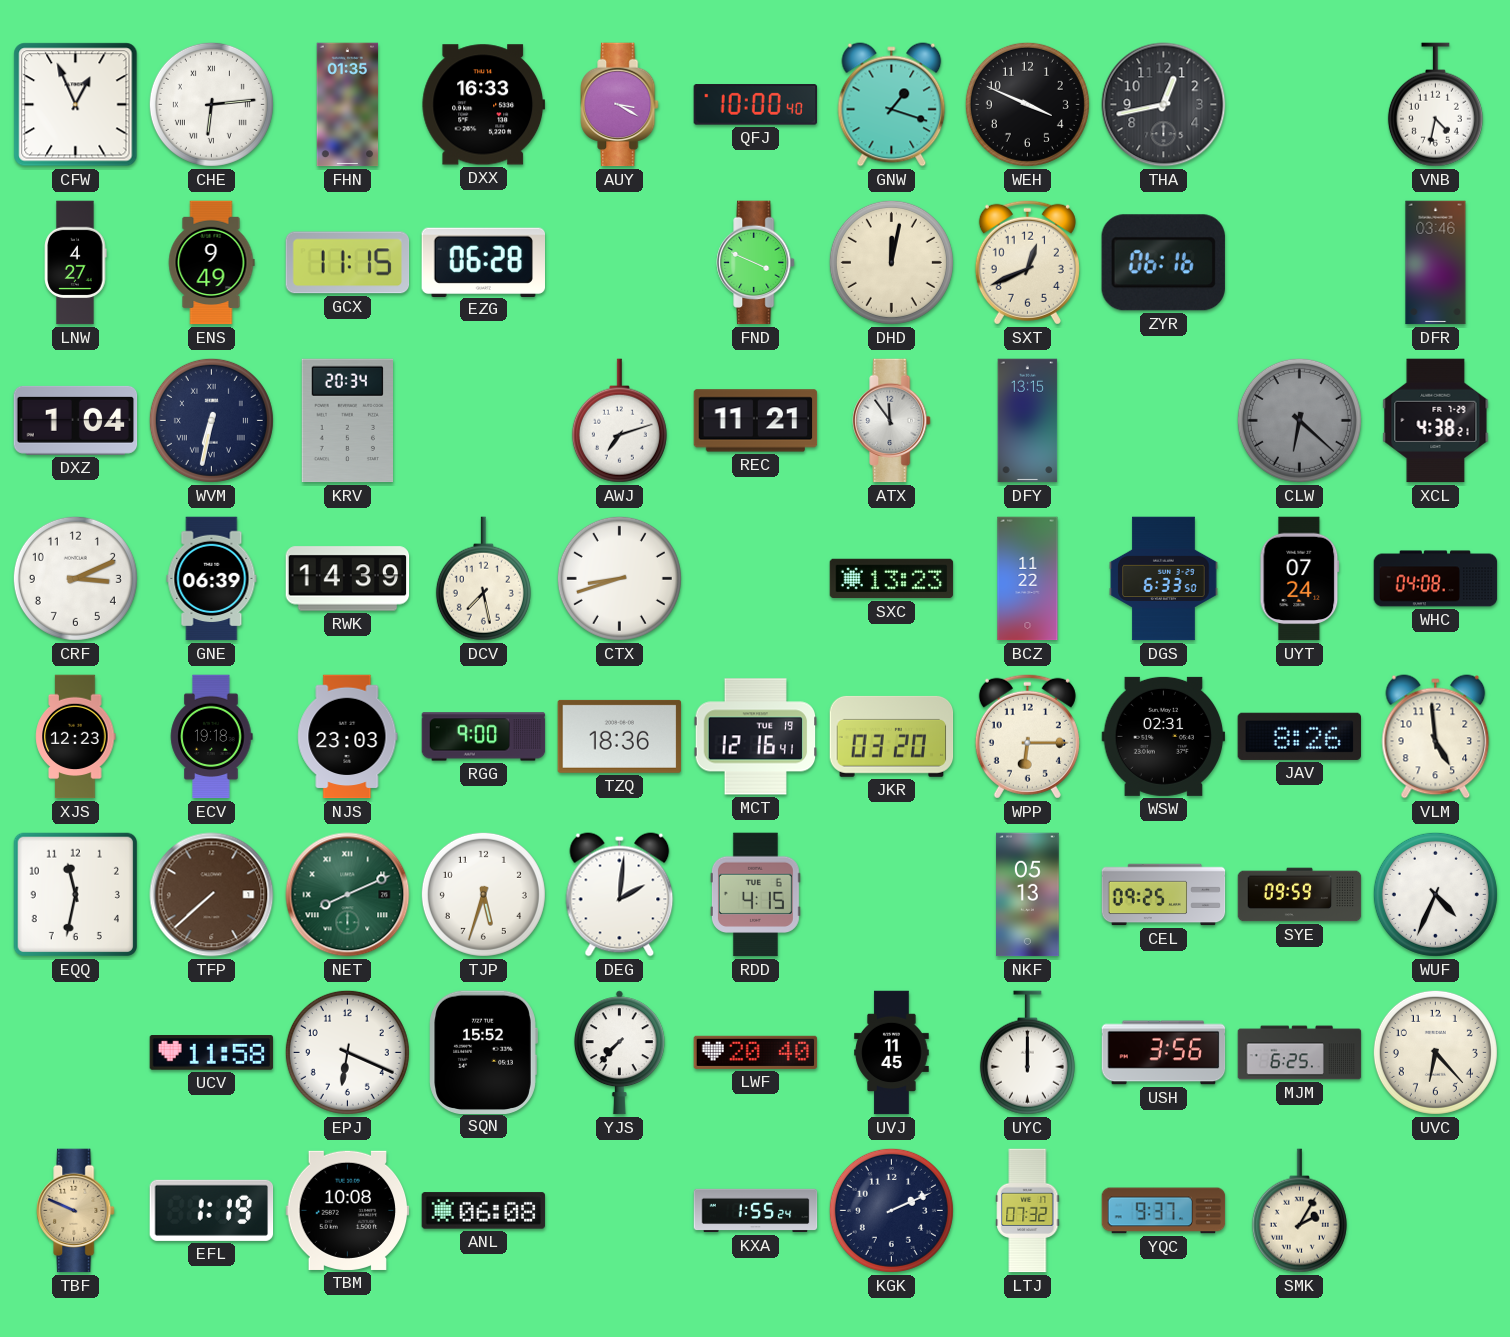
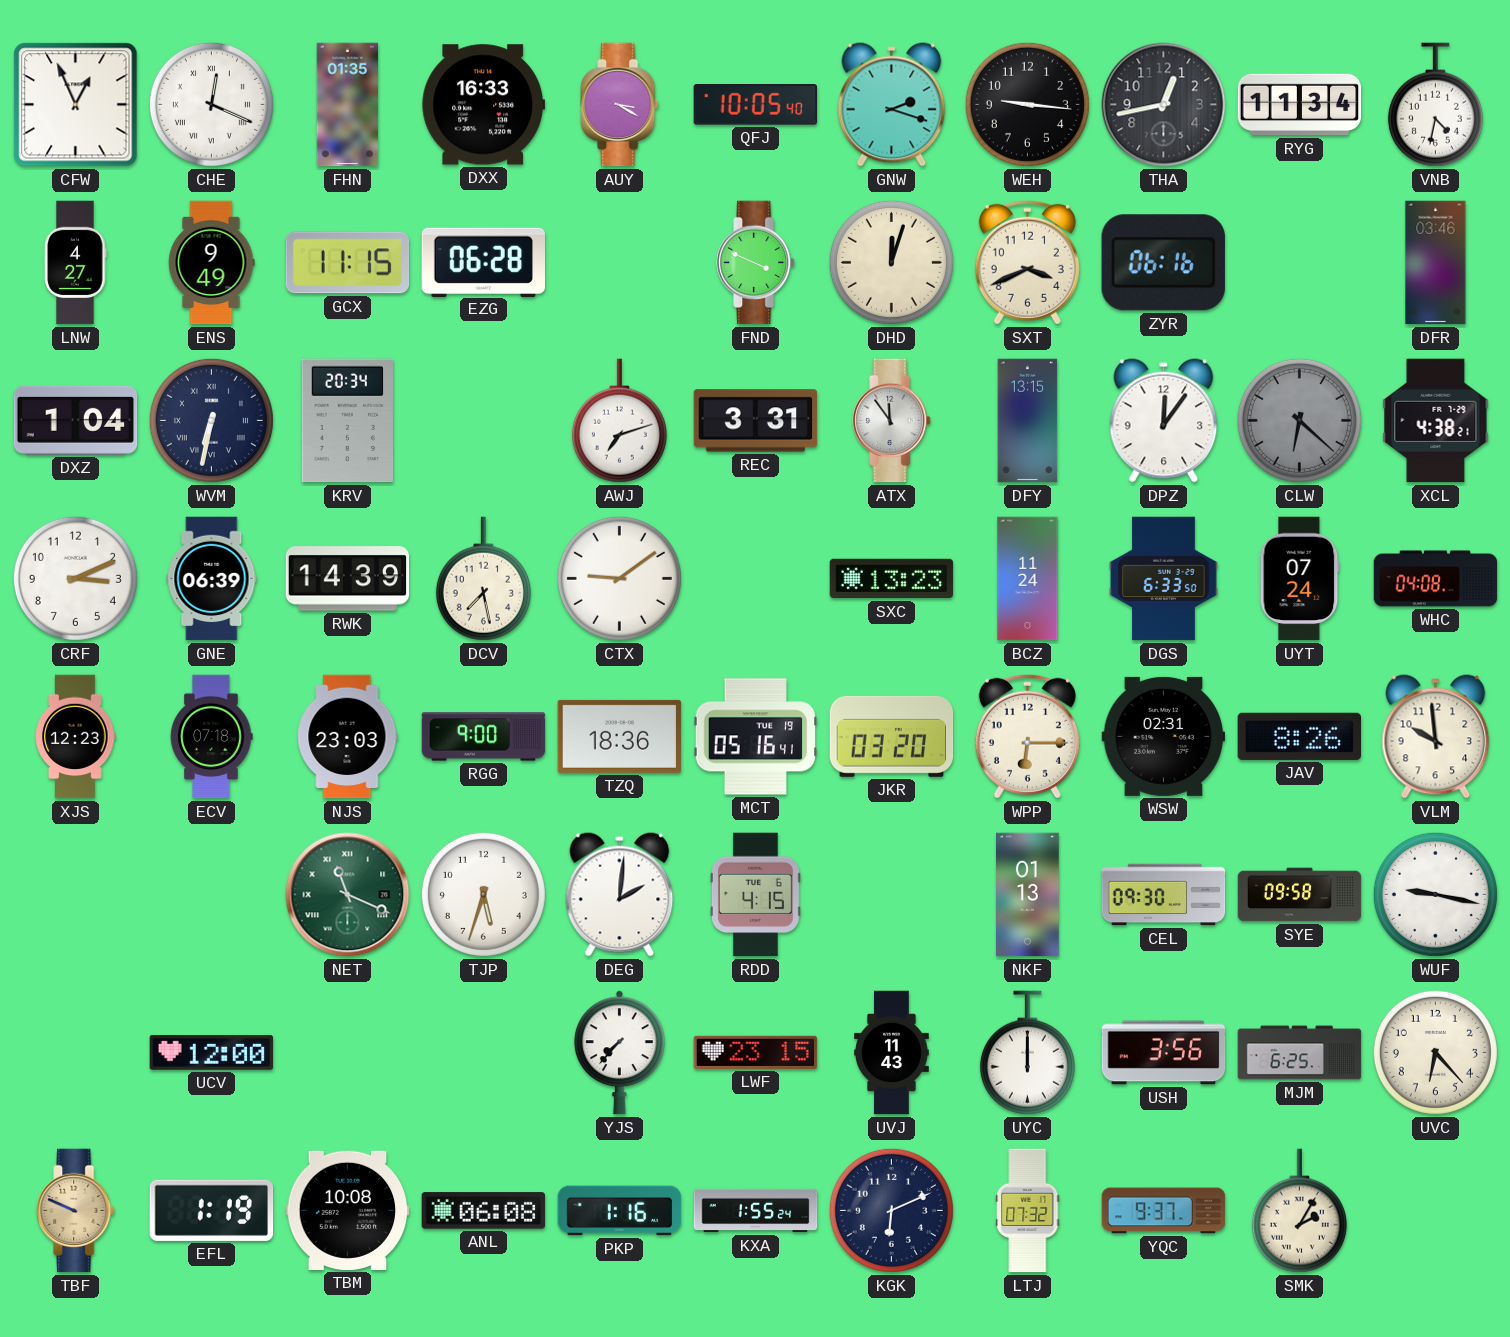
CHE: 6:14 -> 12:19 (211, 104)
QFJ: 10:00 -> 10:05 (756, 105)
GNW: 1:18 -> 2:18 (892, 105)
WEH: 3:49 -> 9:16 (1027, 104)
RYG: none -> 11:34 (1300, 105)
DHD: 12:02 -> 12:03 (891, 262)
SXT: 12:41 -> 3:41 (1027, 262)
REC: 11:21 -> 3:31 (756, 421)
DPZ: none -> 12:06 (1164, 421)
CTX: 8:42 -> 9:09 (619, 578)
BCZ: 11:22 -> 11:24 (1028, 579)
ECV: 19:18 -> 07:18 (212, 737)
MCT: 12:16 -> 05:16 (756, 737)
VLM: 4:59 -> 9:59 (1436, 737)
EQQ: 11:32 -> none (75, 894)
TFP: 7:38 -> none (212, 895)
NET: 8:11 -> 11:19 (348, 895)
NKF: 05:13 -> 01:13 (1028, 895)
CEL: 09:25 -> 09:30 (1164, 895)
SYE: 09:59 -> 09:58 (1300, 895)
WUF: 4:34 -> 9:17 (1435, 894)
UCV: 11:58 -> 12:00 (212, 1053)
EPJ: 6:19 -> none (347, 1052)
SQN: 15:52 -> none (483, 1052)
LWF: 20:40 -> 23:15 (756, 1052)
UVJ: 11:45 -> 11:43 (892, 1053)
PKP: none -> 1:16 (620, 1211)
KGK: 2:11 -> 6:11 (891, 1210)
